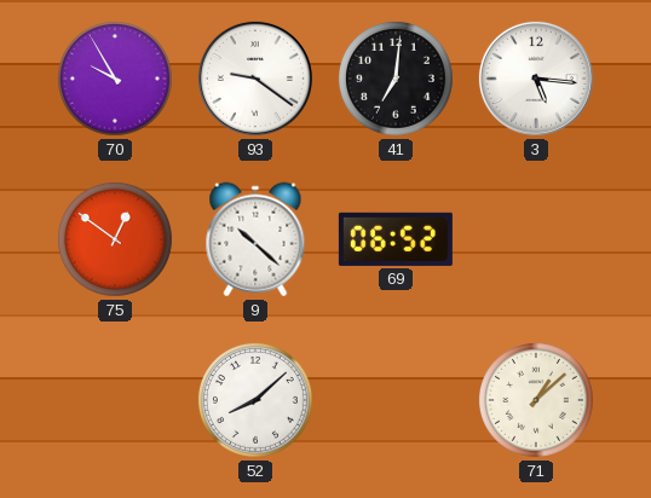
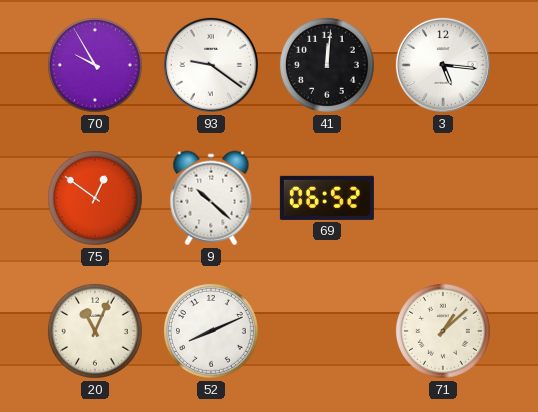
41: 7:01 -> 12:01 (327, 65)
20: none -> 11:04 (95, 331)
52: 8:08 -> 8:11 (211, 331)
